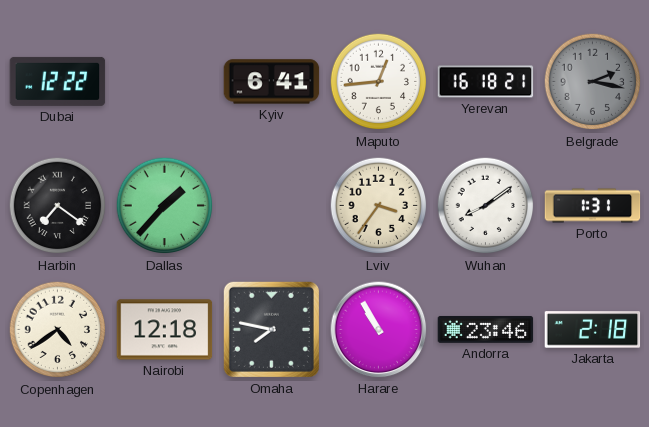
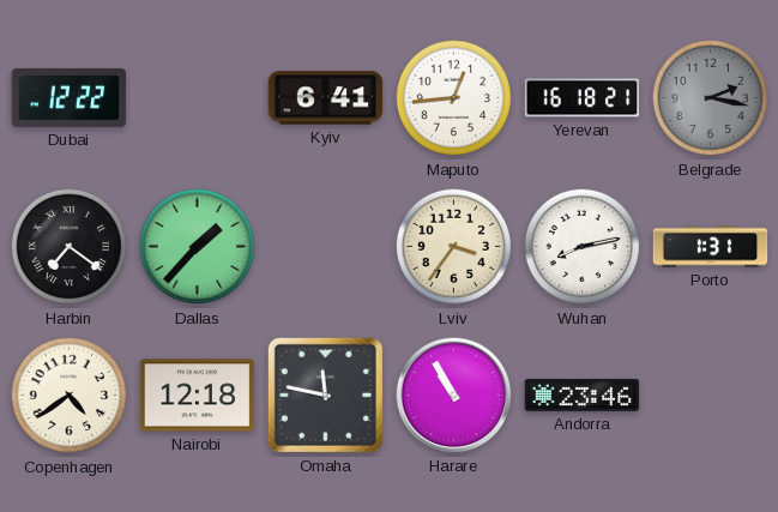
Wuhan: 8:09 -> 8:13 (583, 247)
Omaha: 7:47 -> 11:47 (325, 394)
Jakarta: 2:18 -> none (593, 330)
